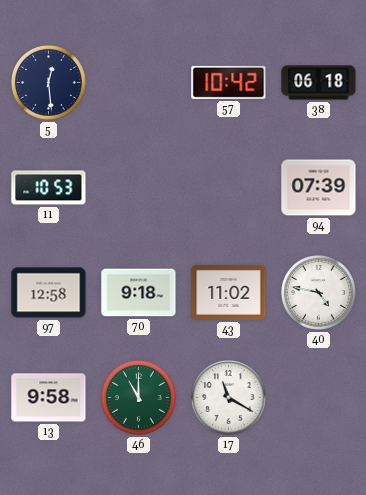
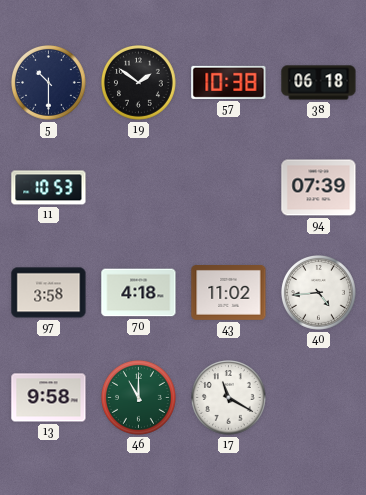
5: 12:29 -> 10:30 (49, 83)
19: none -> 1:51 (139, 83)
57: 10:42 -> 10:38 (229, 82)
97: 12:58 -> 3:58 (49, 293)
70: 9:18 -> 4:18 (139, 293)
40: 4:47 -> 4:44 (319, 293)
